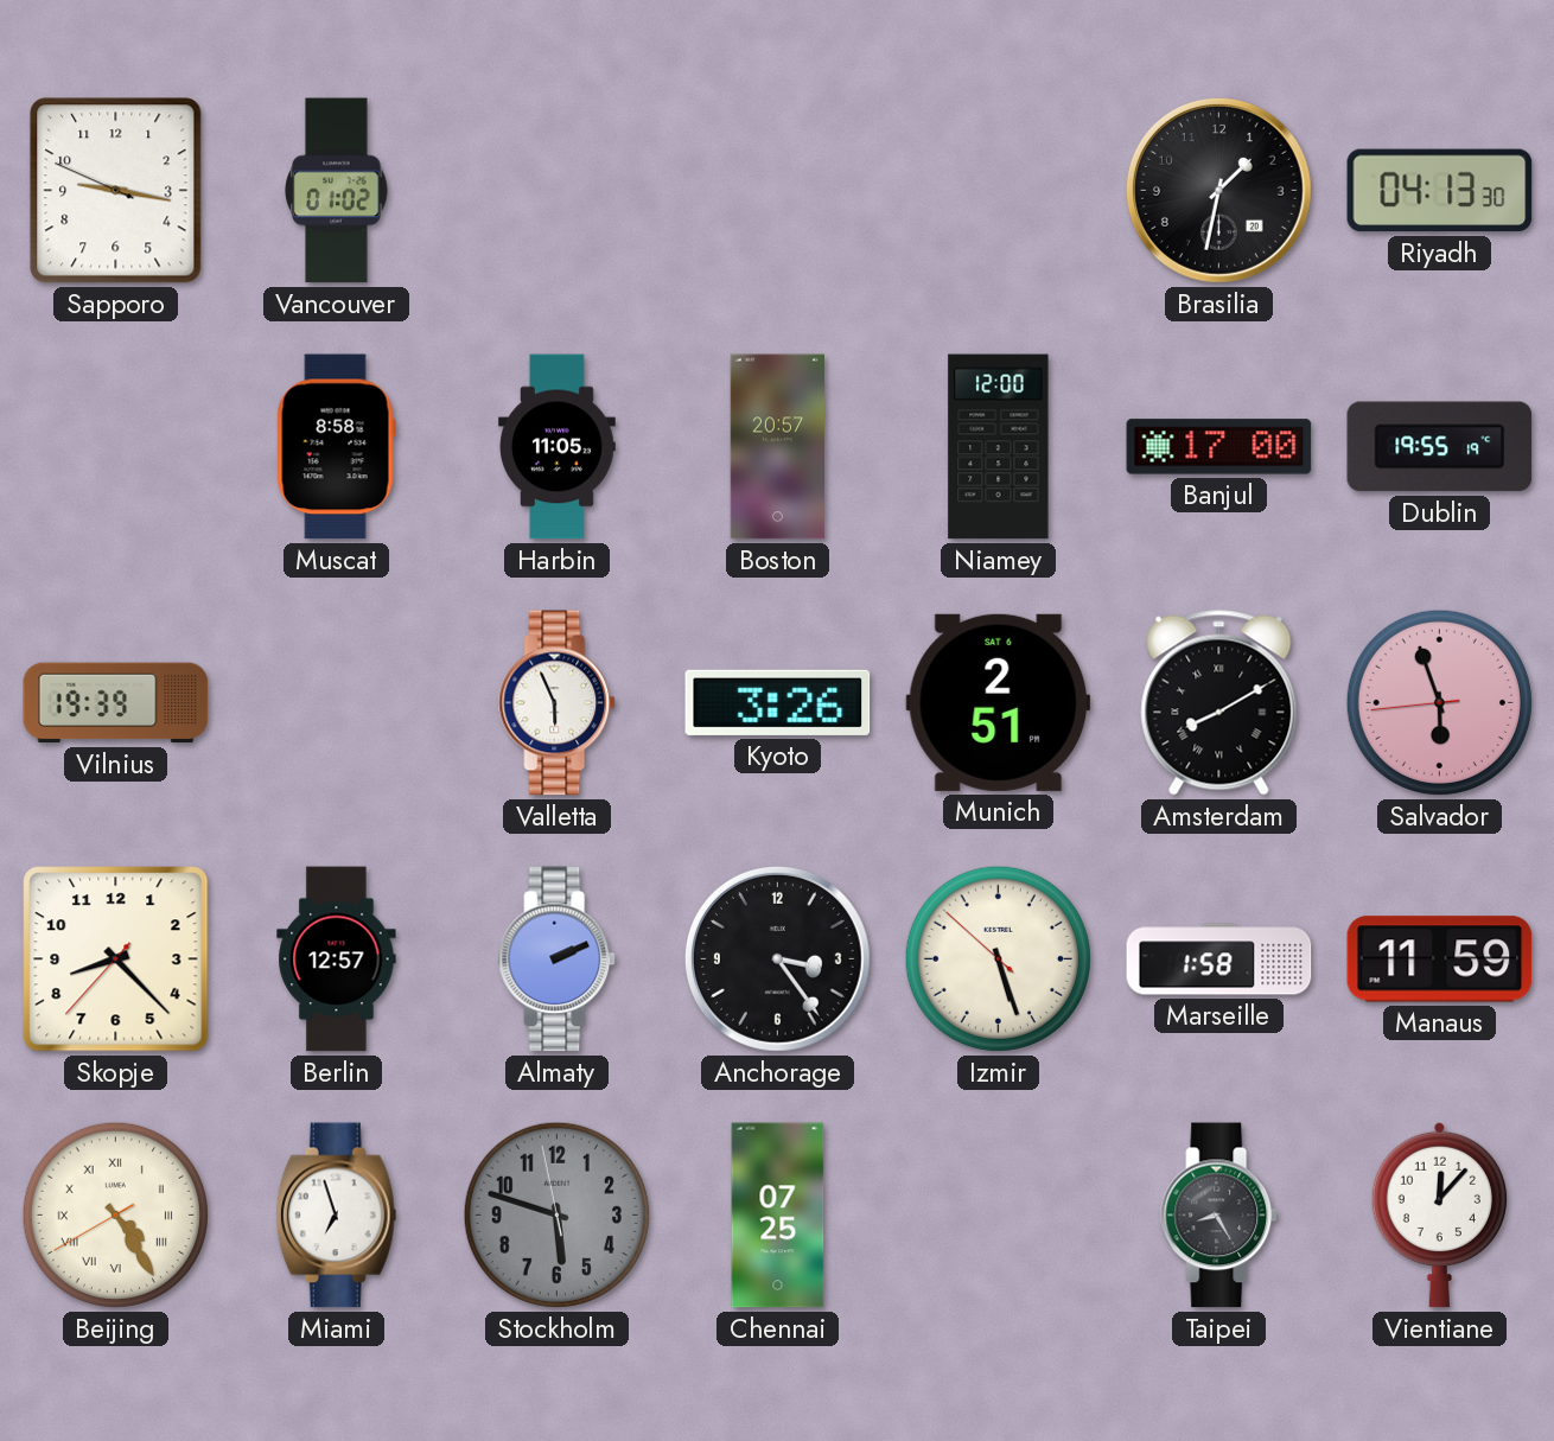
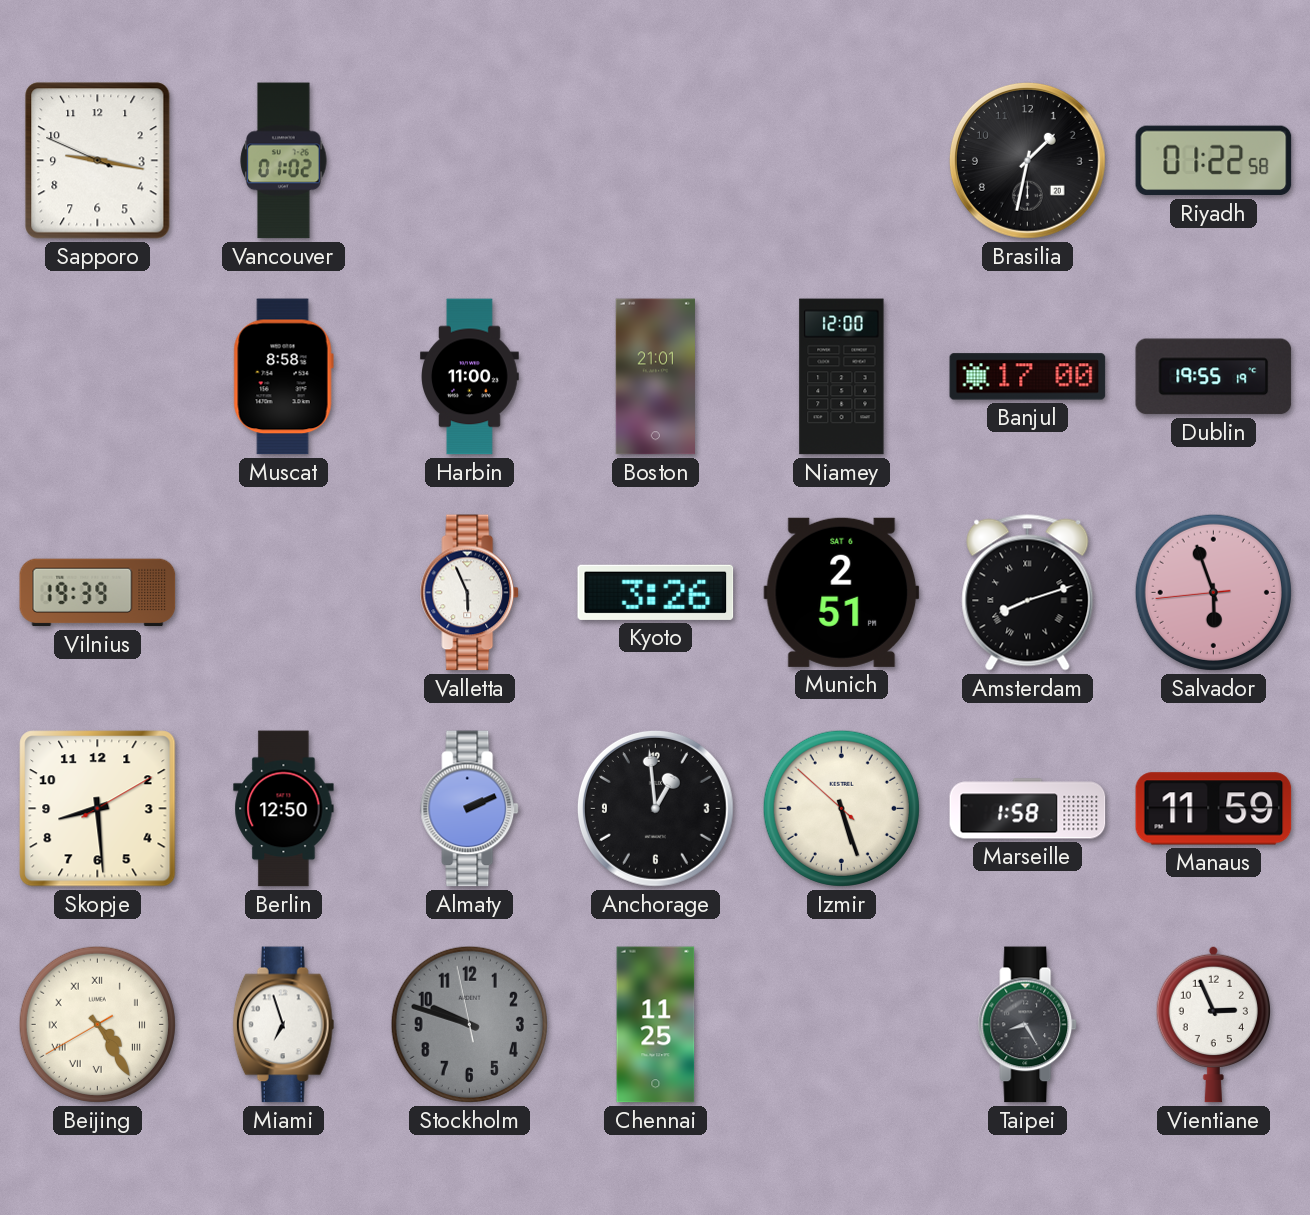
Riyadh: 04:13 -> 01:22 (1214, 161)
Harbin: 11:05 -> 11:00 (470, 377)
Boston: 20:57 -> 21:01 (655, 377)
Amsterdam: 8:10 -> 8:12 (1028, 593)
Skopje: 8:22 -> 8:29 (98, 809)
Berlin: 12:57 -> 12:50 (284, 809)
Anchorage: 3:24 -> 12:59 (655, 808)
Stockholm: 5:47 -> 9:47 (469, 1024)
Chennai: 07:25 -> 11:25 (656, 1025)
Vientiane: 12:07 -> 2:56 (1213, 1024)
